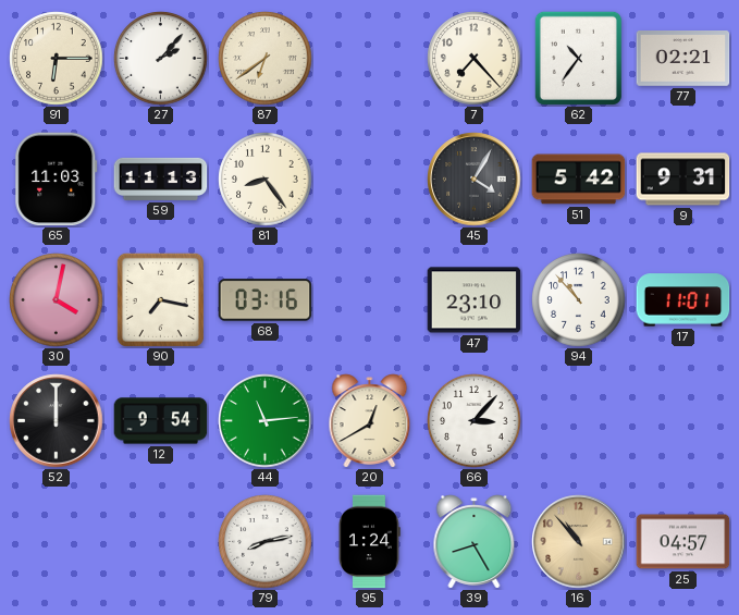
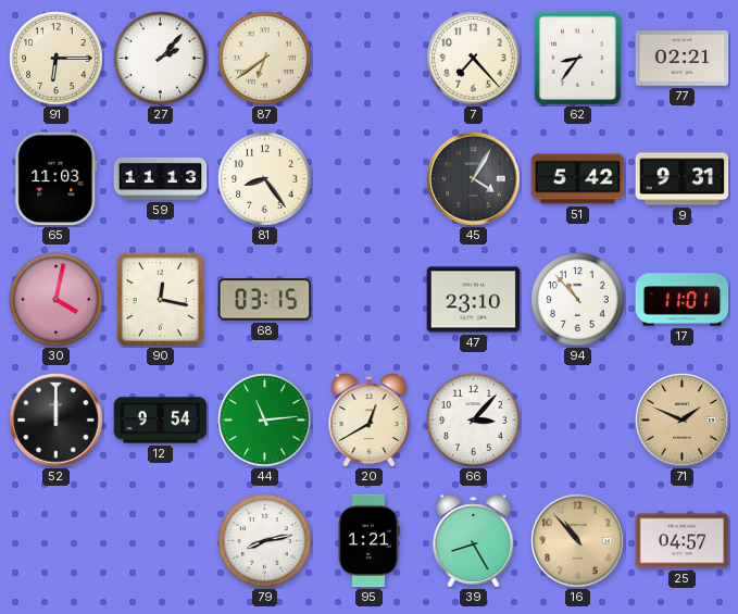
62: 10:36 -> 8:36 (577, 58)
90: 7:17 -> 12:17 (160, 299)
68: 03:16 -> 03:15 (265, 300)
71: none -> 1:49 (683, 421)
95: 1:24 -> 1:21 (368, 541)
